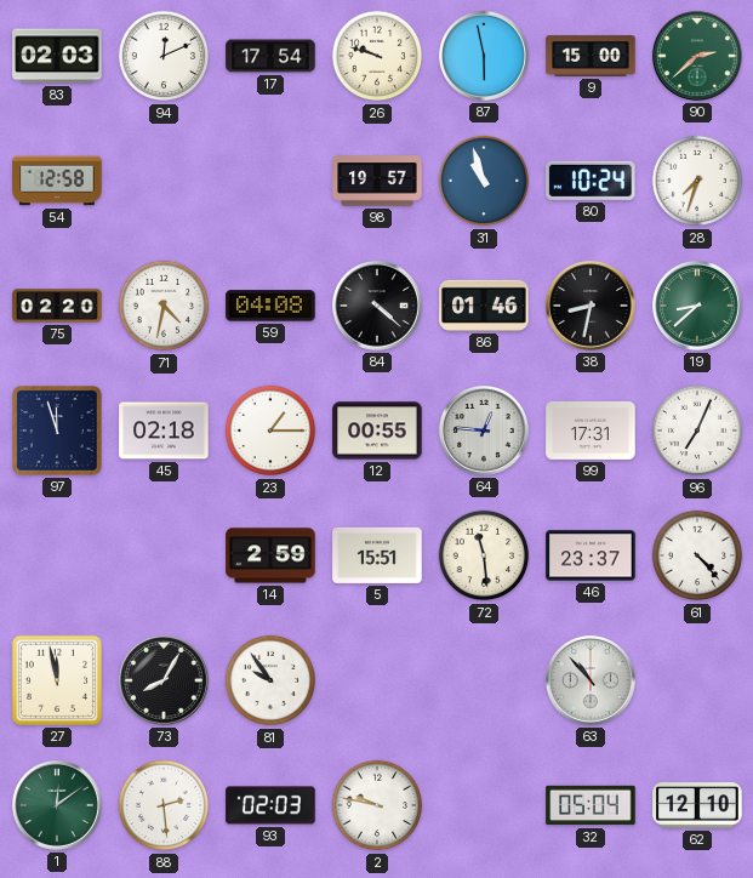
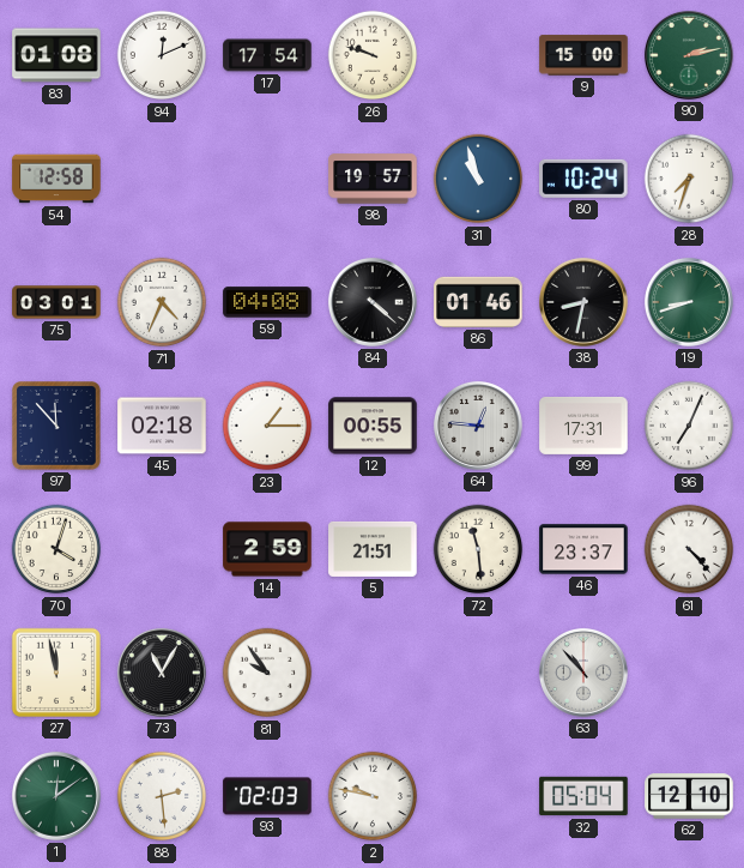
83: 02:03 -> 01:08 (56, 55)
87: 5:58 -> none (484, 56)
90: 2:38 -> 2:13 (689, 55)
75: 02:20 -> 03:01 (56, 302)
71: 4:32 -> 4:34 (162, 302)
19: 8:38 -> 8:42 (689, 302)
97: 11:57 -> 11:53 (56, 426)
70: none -> 4:03 (56, 549)
5: 15:51 -> 21:51 (373, 549)
73: 8:05 -> 11:05 (162, 673)
